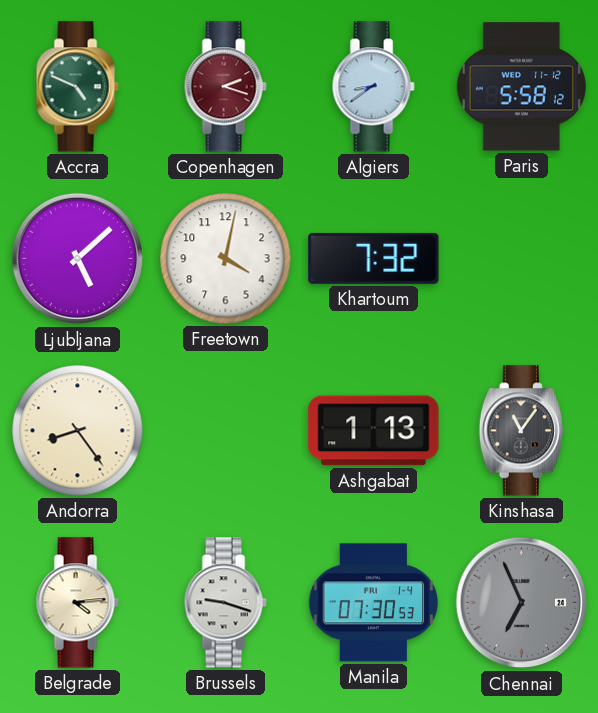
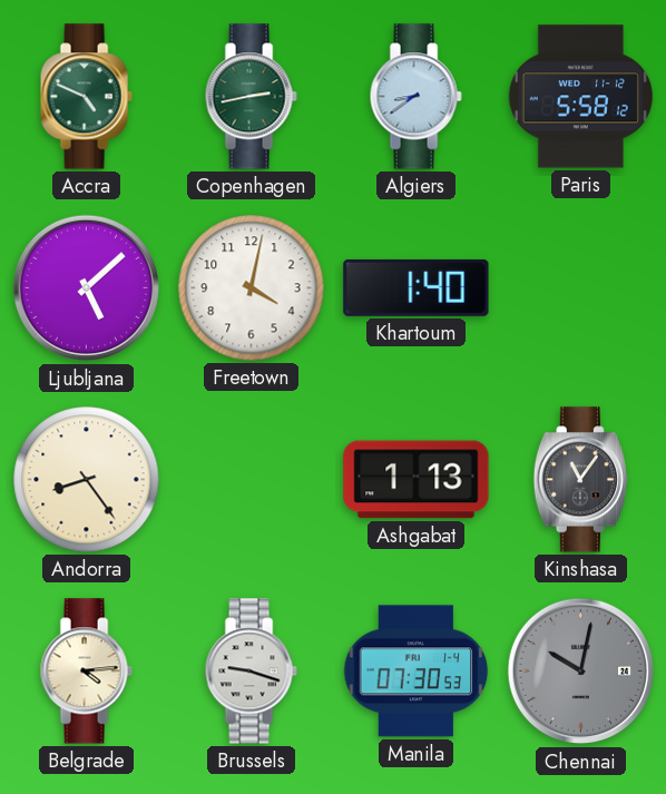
Copenhagen: 2:18 -> 2:43 (251, 97)
Copenhagen dial: burgundy -> green (251, 97)
Khartoum: 7:32 -> 1:40 (417, 287)
Chennai: 6:56 -> 10:02 (581, 672)
